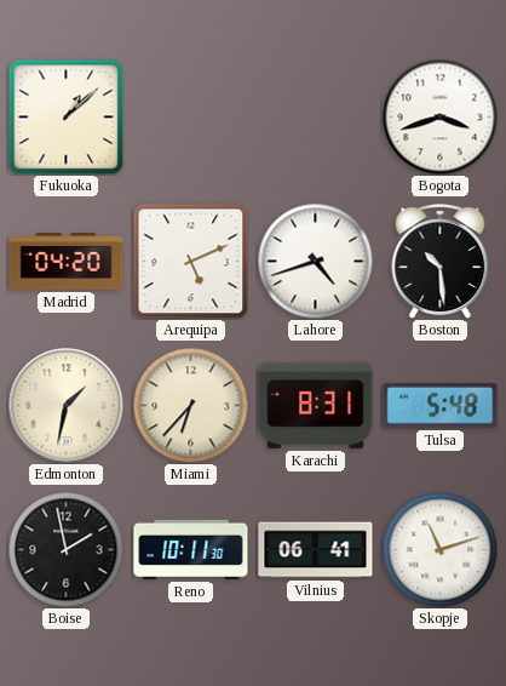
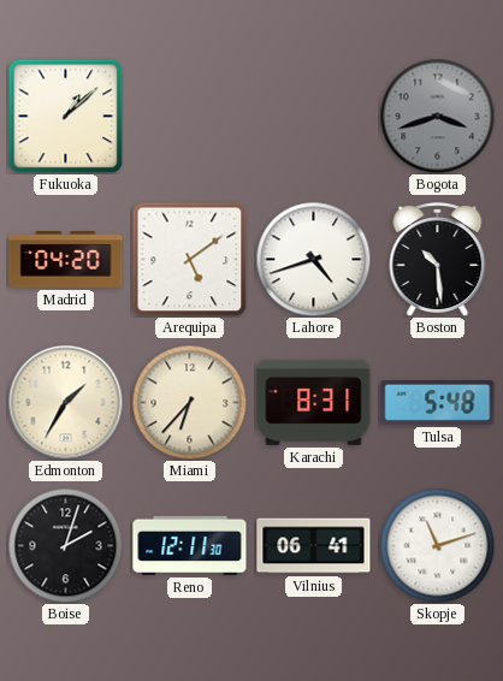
Bogota dial: white -> grey (437, 116)
Arequipa: 5:11 -> 5:09 (189, 259)
Edmonton: 1:32 -> 1:35 (65, 402)
Boise: 1:58 -> 2:03 (65, 545)
Reno: 10:11 -> 12:11 (190, 545)
